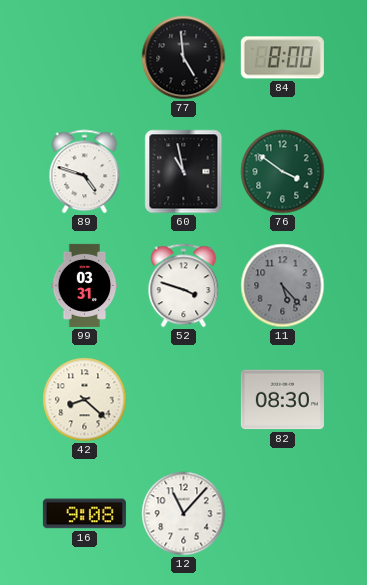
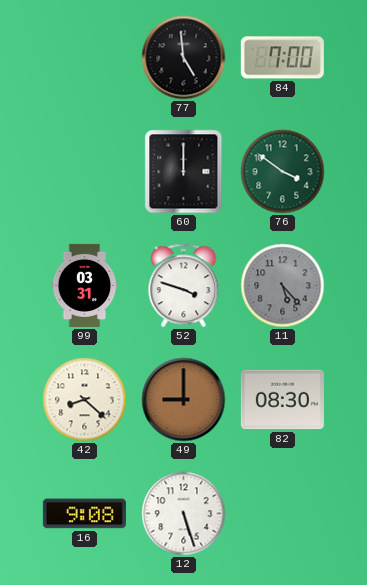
84: 8:00 -> 7:00 (282, 58)
89: 4:48 -> none (85, 172)
60: 10:58 -> 12:00 (184, 172)
49: none -> 9:00 (184, 400)
12: 11:07 -> 5:27 (184, 514)
